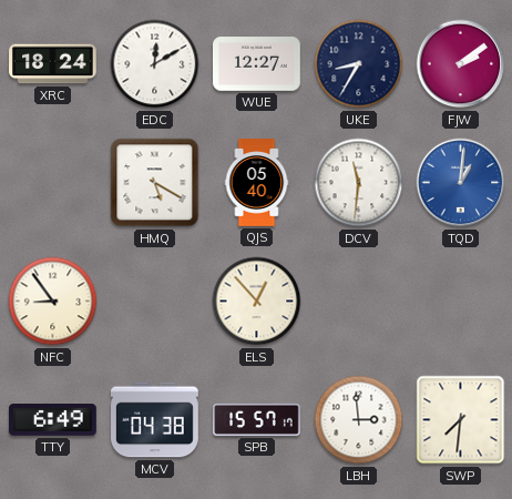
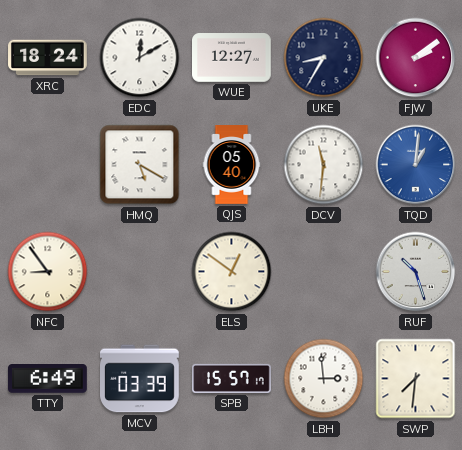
ELS: 12:53 -> 12:51 (232, 272)
RUF: none -> 10:27 (416, 272)
MCV: 04:38 -> 03:39 (140, 379)
